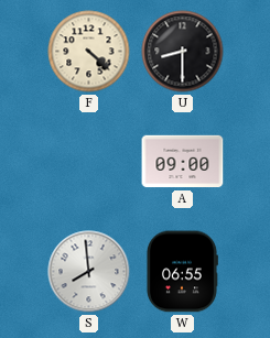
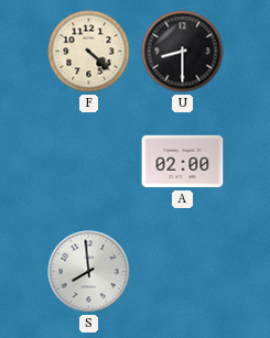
A: 09:00 -> 02:00 (183, 162)
W: 06:55 -> none (183, 272)
